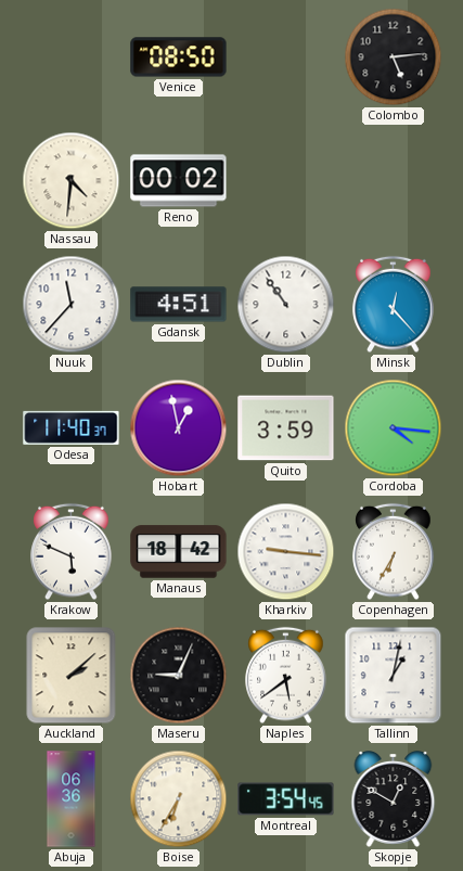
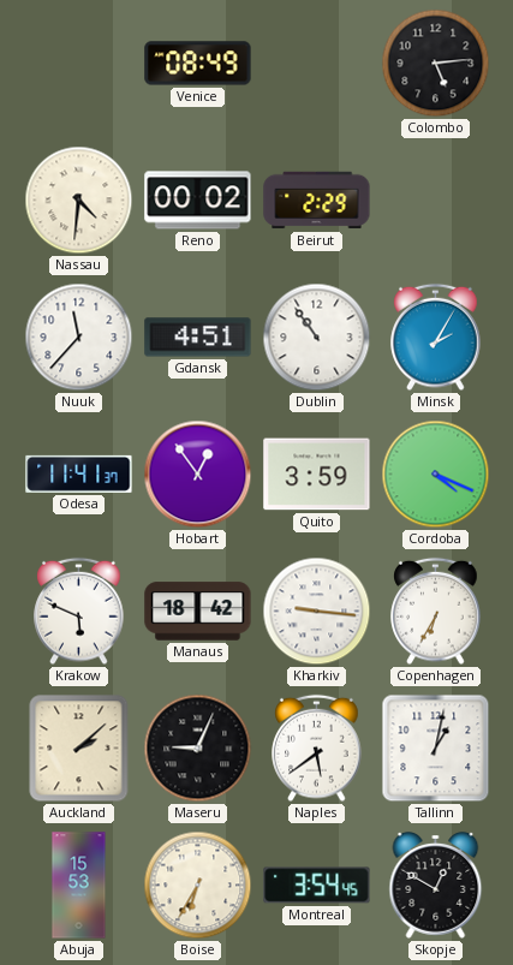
Venice: 08:50 -> 08:49 (198, 64)
Beirut: none -> 2:29 (317, 201)
Minsk: 12:23 -> 2:05 (436, 338)
Odesa: 11:40 -> 11:41 (79, 473)
Hobart: 12:58 -> 12:54 (198, 475)
Cordoba: 4:16 -> 4:19 (436, 475)
Abuja: 06:36 -> 15:53 (79, 886)
